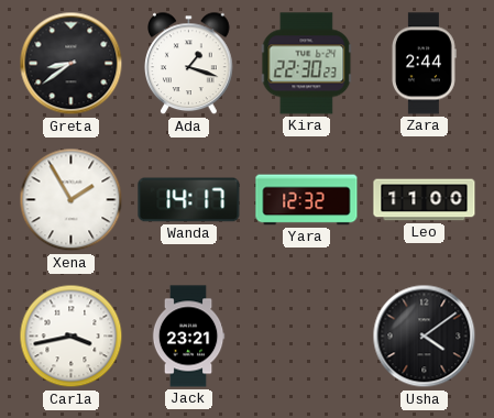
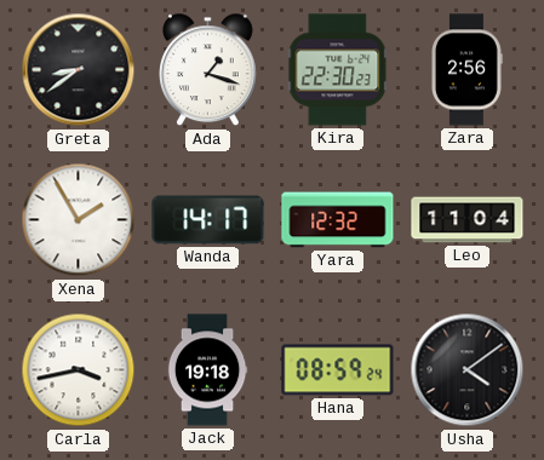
Zara: 2:44 -> 2:56 (468, 70)
Leo: 11:00 -> 11:04 (468, 220)
Jack: 23:21 -> 19:18 (207, 370)
Hana: none -> 08:59 (338, 370)
